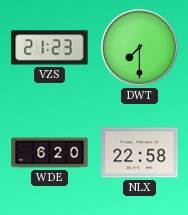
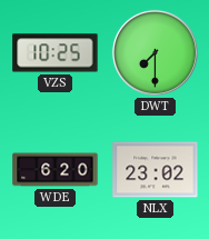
VZS: 21:23 -> 10:25 (56, 53)
NLX: 22:58 -> 23:02 (156, 170)
